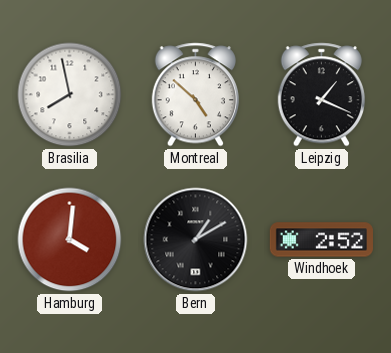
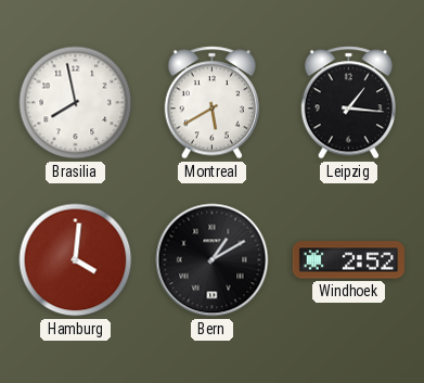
Montreal: 4:52 -> 5:40 (211, 103)
Leipzig: 1:19 -> 1:16 (348, 103)
